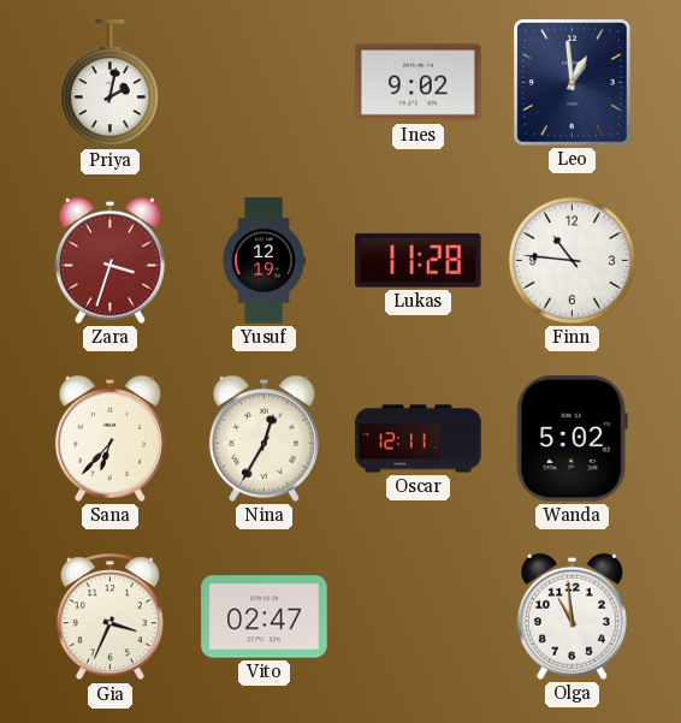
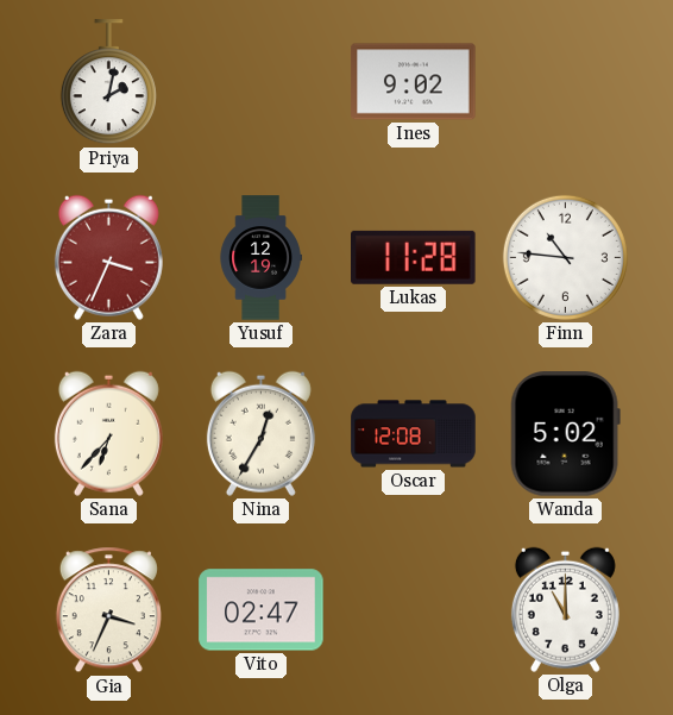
Leo: 12:59 -> none (573, 83)
Zara: 3:33 -> 3:34 (108, 257)
Oscar: 12:11 -> 12:08 (414, 434)
Olga: 10:59 -> 11:00 (565, 609)
